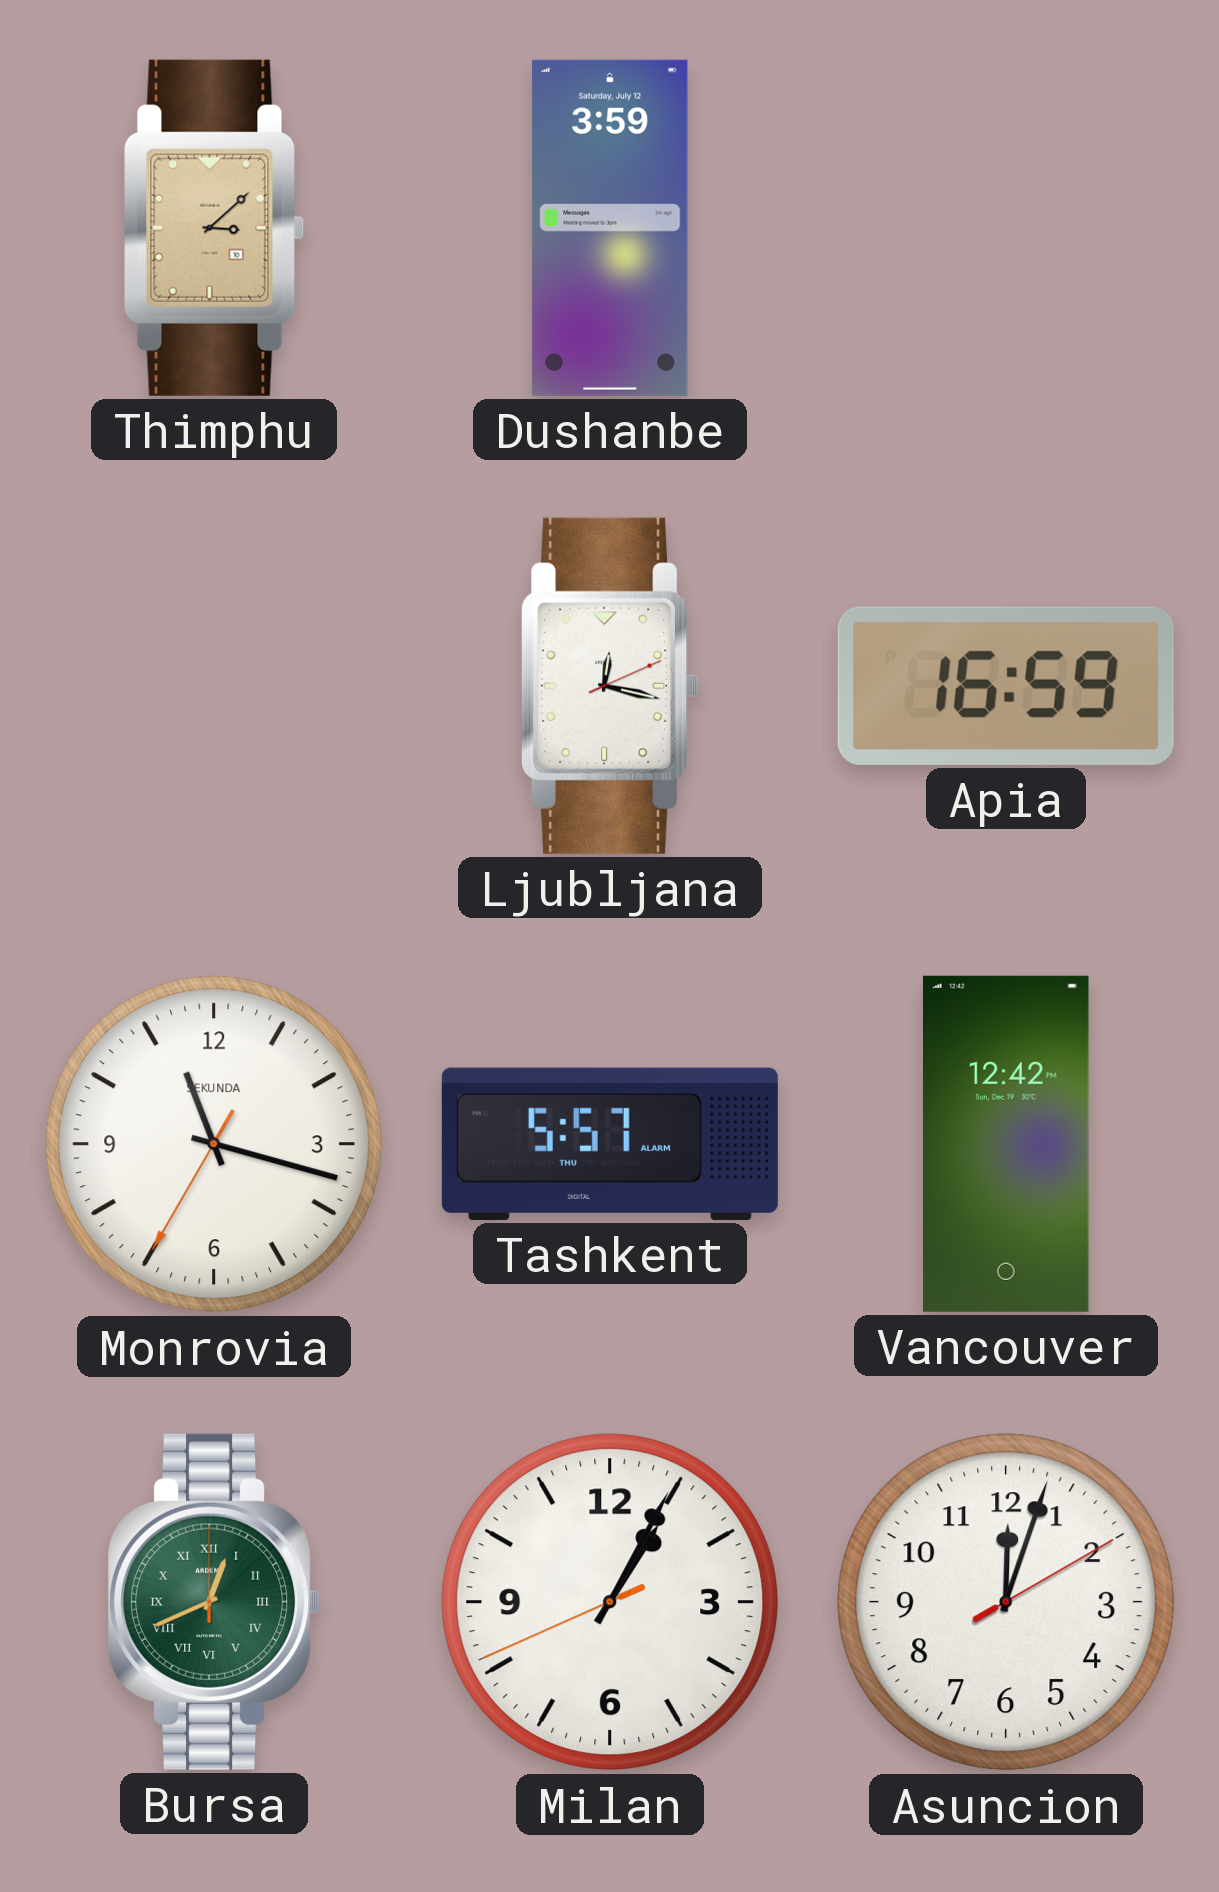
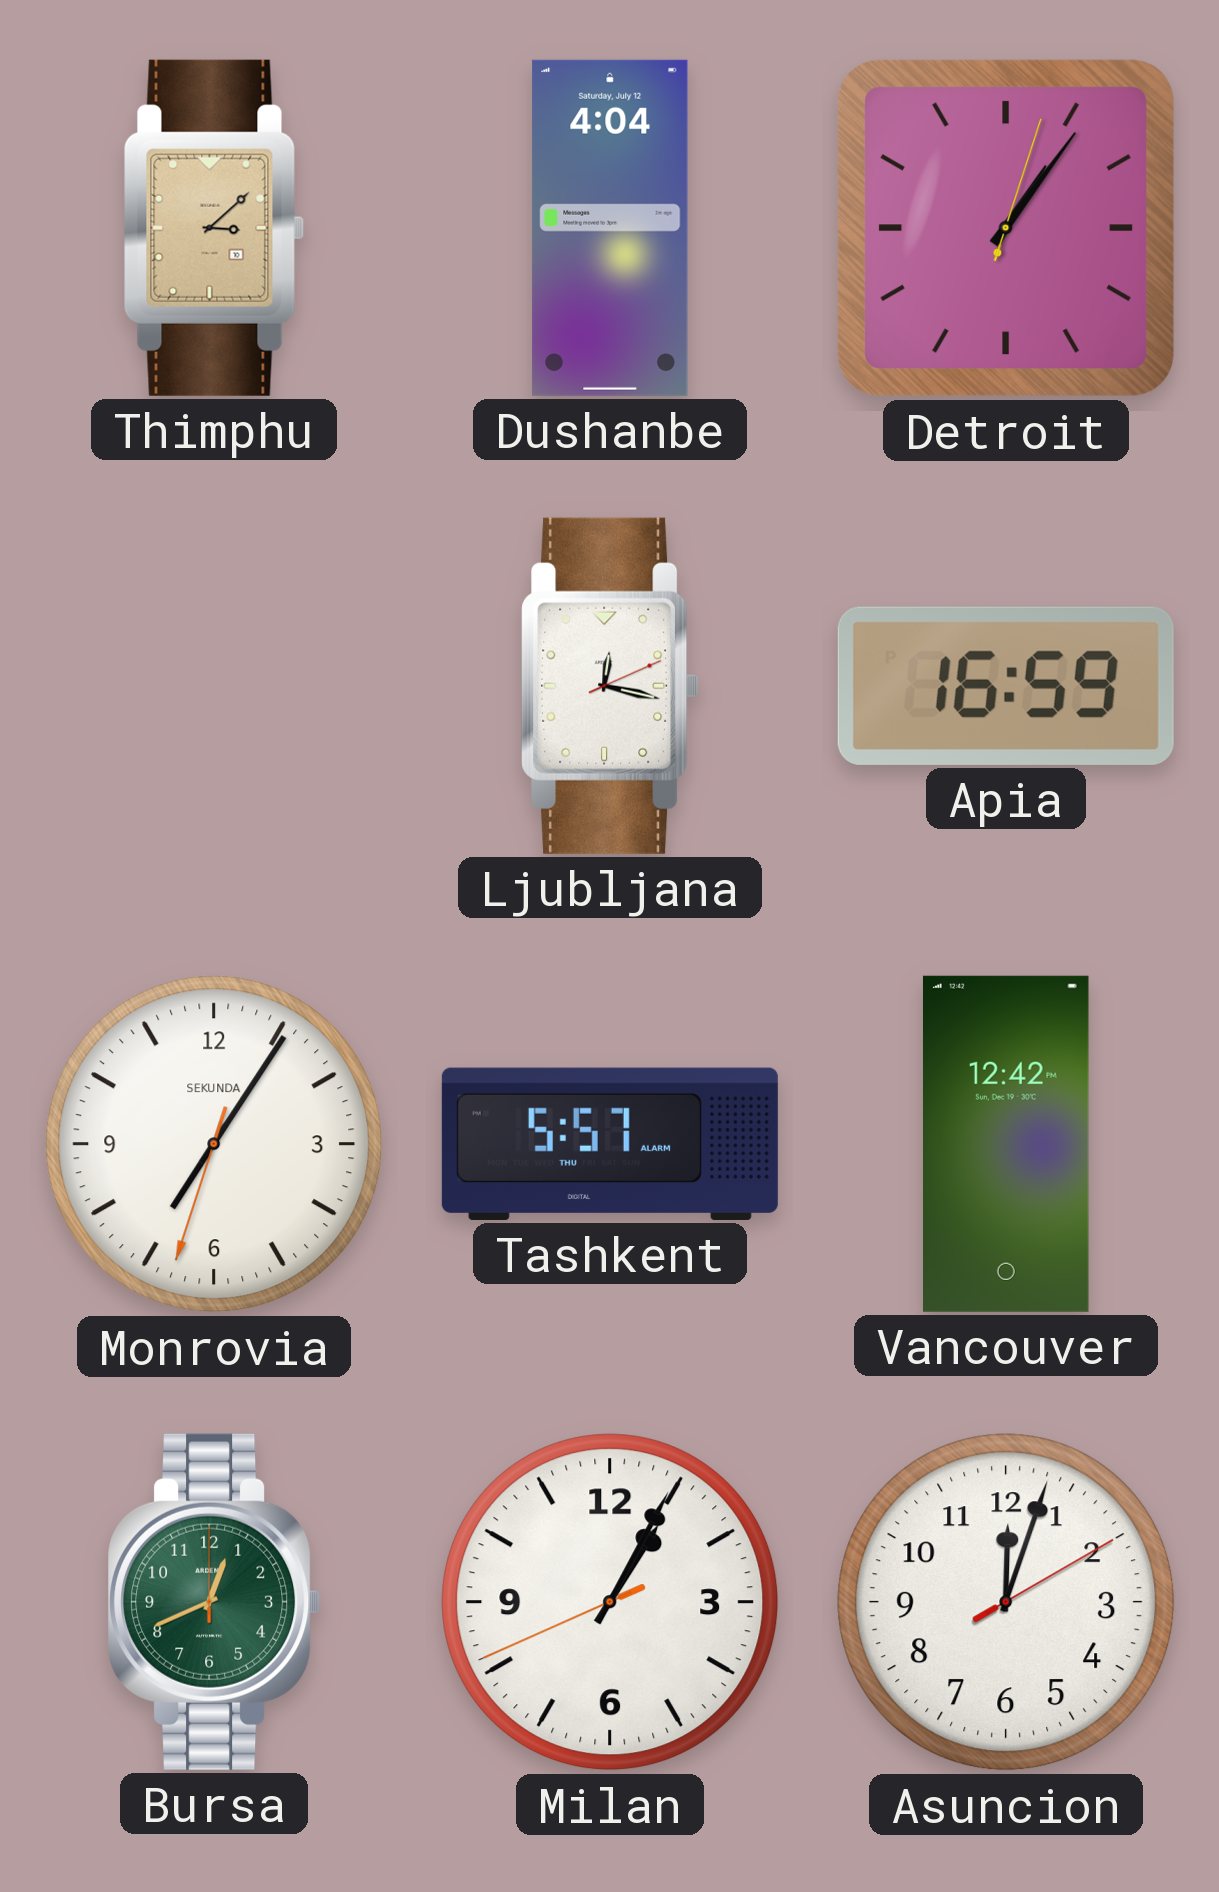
Dushanbe: 3:59 -> 4:04 (610, 228)
Detroit: none -> 1:06 (1006, 228)
Monrovia: 11:17 -> 7:05 (214, 1144)
Bursa numerals: Roman -> Arabic (214, 1602)
